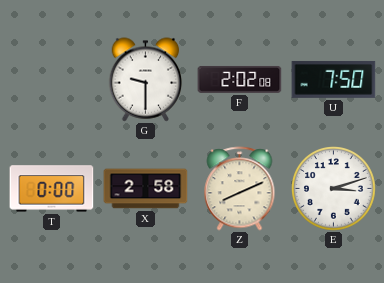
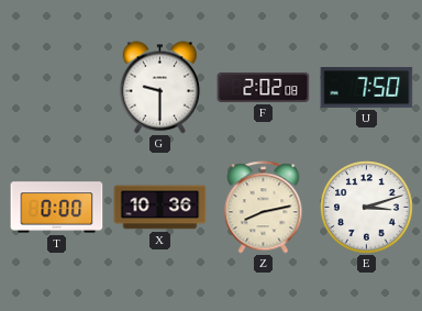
X: 2:58 -> 10:36 (160, 208)
Z: 8:11 -> 8:13 (264, 208)
